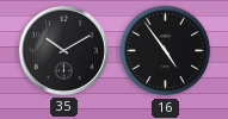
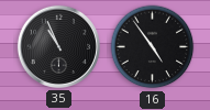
35: 10:10 -> 10:56 (58, 46)
